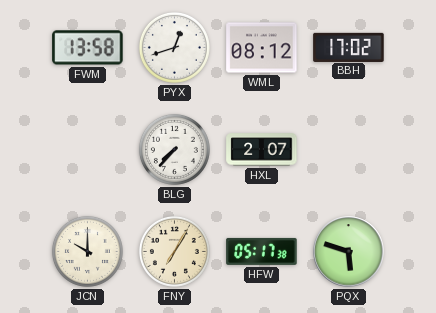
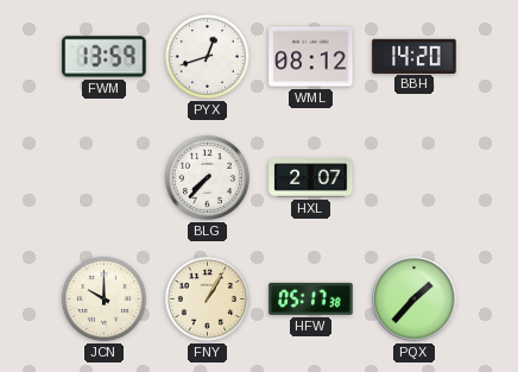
FWM: 13:58 -> 13:59 (105, 57)
BBH: 17:02 -> 14:20 (415, 56)
FNY: 7:05 -> 1:05 (207, 298)
PQX: 5:48 -> 1:37 (415, 300)
